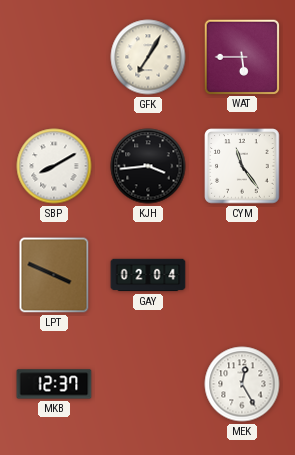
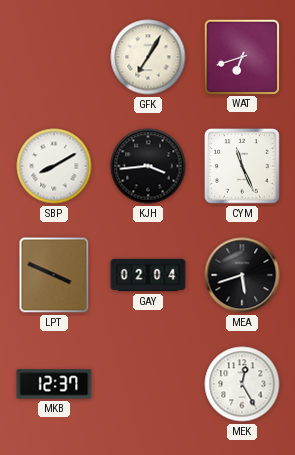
WAT: 5:45 -> 6:42 (241, 56)
CYM: 11:24 -> 11:26 (242, 166)
MEA: none -> 5:42 (242, 275)
